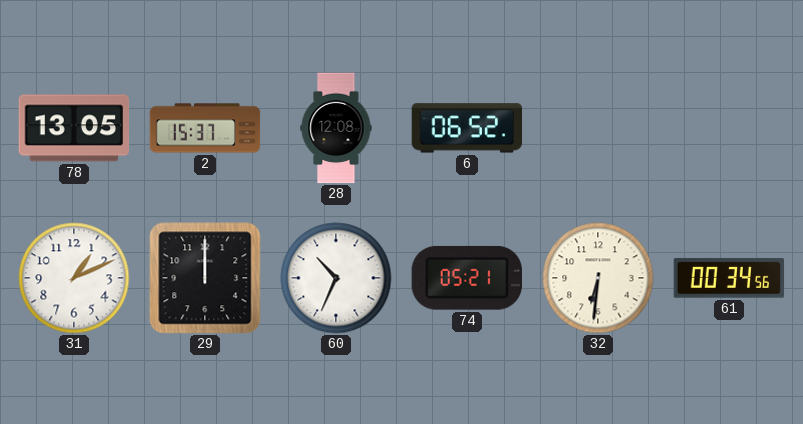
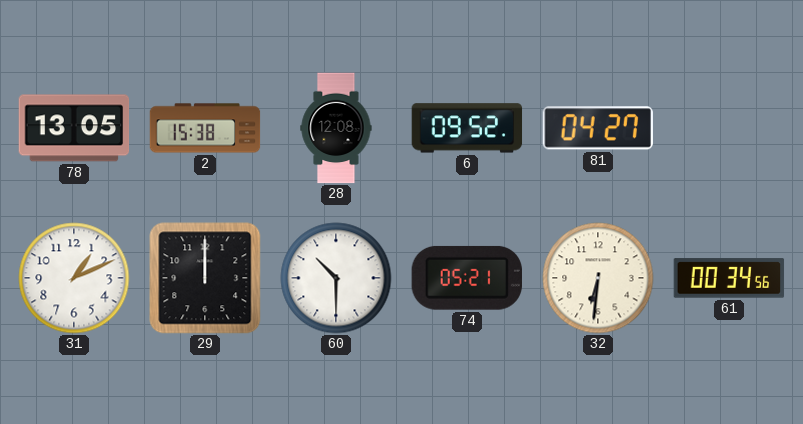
2: 15:37 -> 15:38 (205, 128)
6: 06:52 -> 09:52 (467, 128)
81: none -> 04:27 (598, 128)
60: 10:34 -> 10:30 (336, 278)
